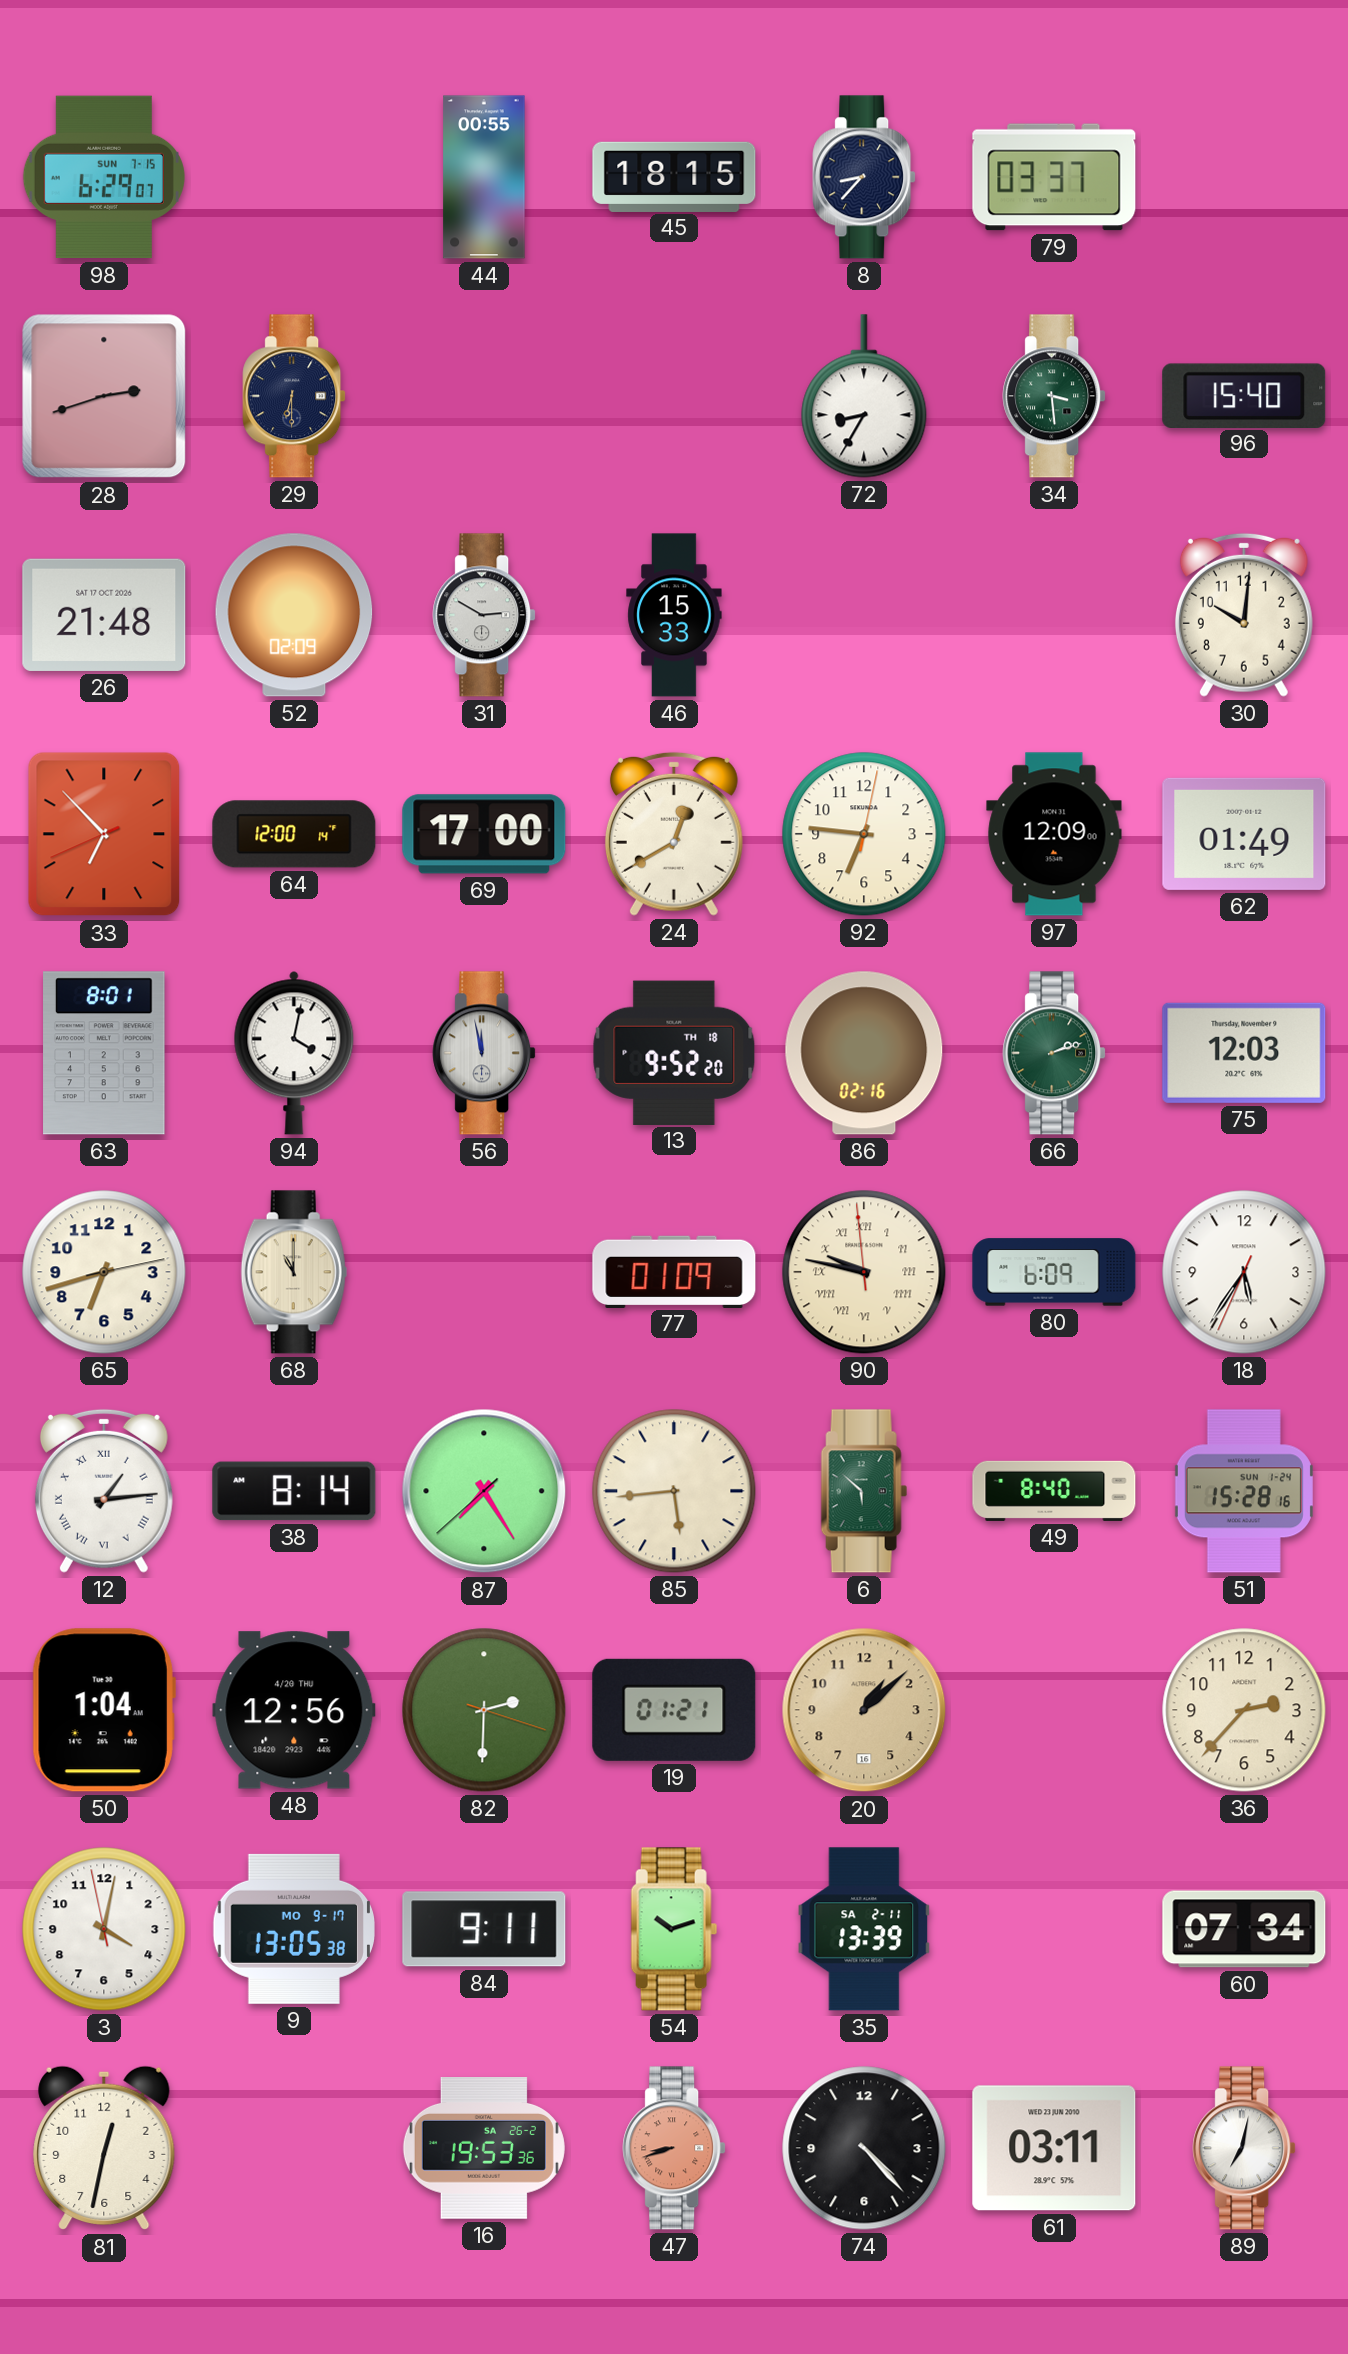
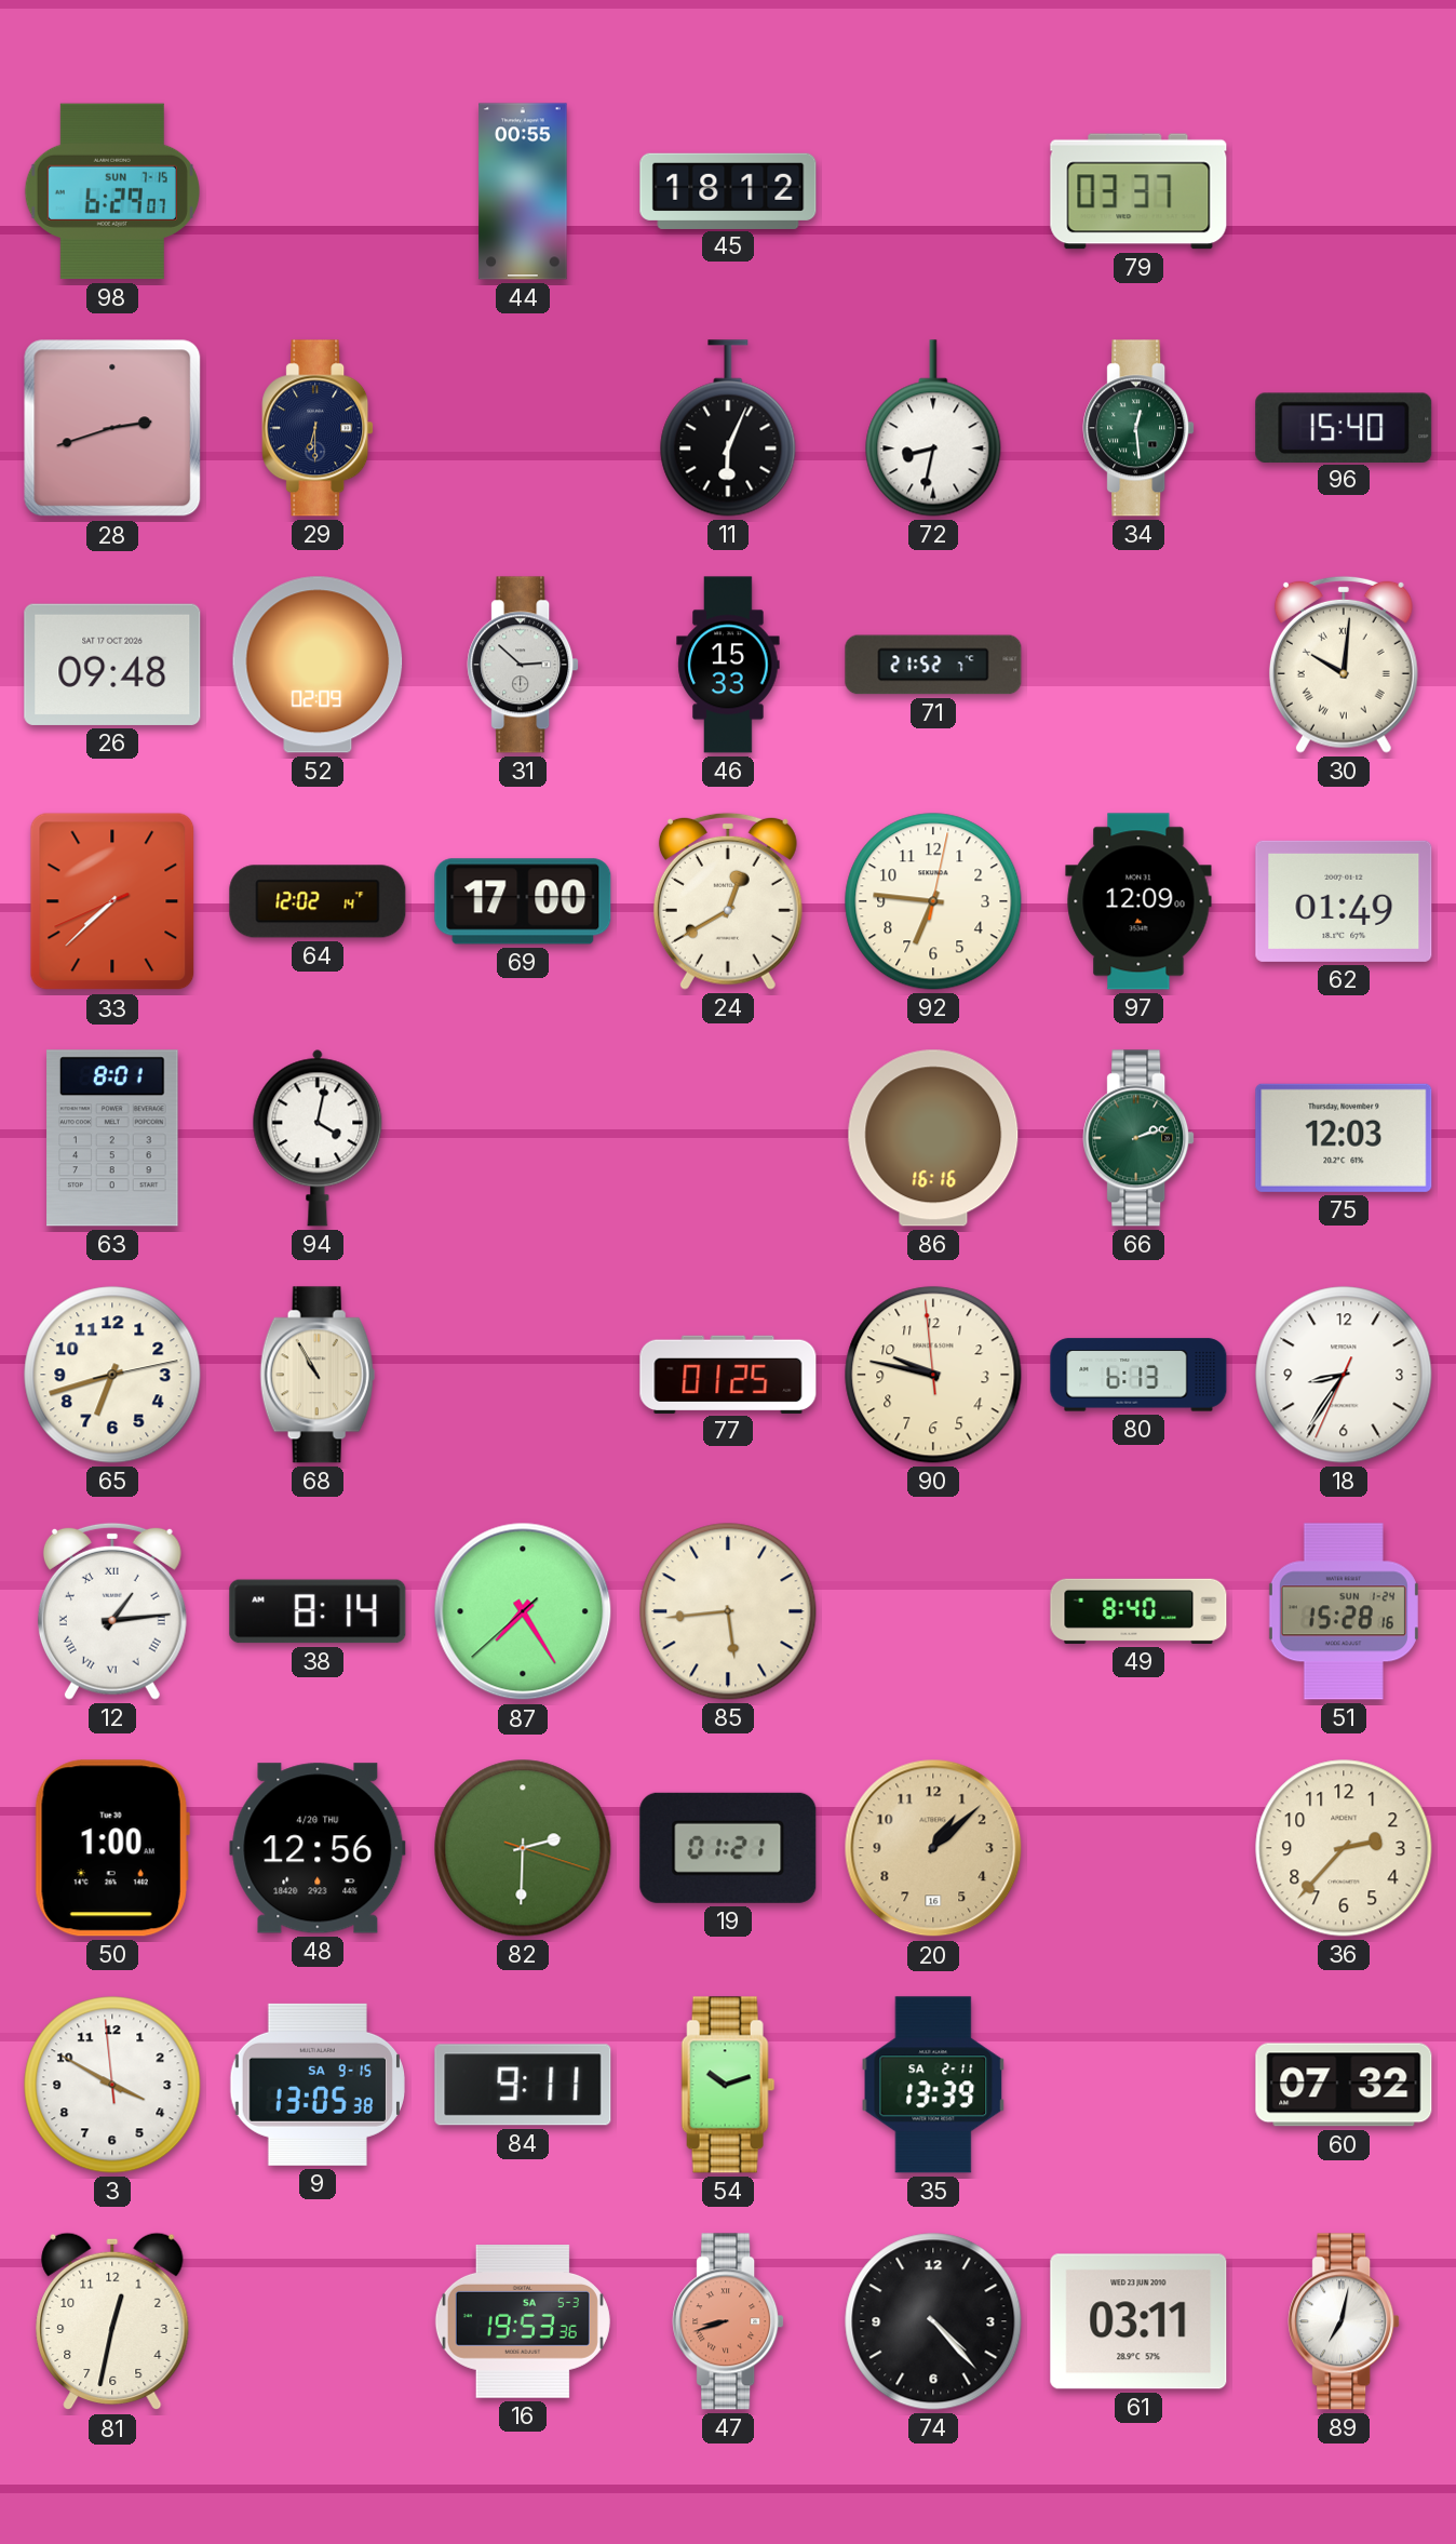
45: 18:15 -> 18:12 (728, 190)
8: 8:37 -> none (864, 177)
11: none -> 6:04 (728, 428)
72: 8:35 -> 8:32 (933, 428)
34: 3:29 -> 12:29 (1138, 428)
26: 21:48 -> 09:48 (112, 665)
31: 2:50 -> 2:52 (523, 665)
71: none -> 21:52 (933, 665)
30 numerals: Arabic -> Roman (1344, 665)
33: 6:52 -> 7:37 (112, 901)
64: 12:00 -> 12:02 (318, 901)
56: 11:58 -> none (484, 1053)
13: 9:52 -> none (674, 1052)
86: 02:16 -> 16:16 (933, 1138)
68: 11:00 -> 10:55 (318, 1375)
77: 01:09 -> 01:25 (728, 1374)
90 numerals: Roman -> Arabic (933, 1375)
80: 6:09 -> 6:13 (1138, 1375)
18: 5:35 -> 8:35 (1344, 1375)
6: 5:52 -> none (864, 1491)
50: 1:04 -> 1:00 (112, 1848)
3: 4:01 -> 3:49 (112, 2085)
9 date: MO 9-17 -> SA 9-15 (316, 2085)
60: 07:34 -> 07:32 (1344, 2085)
16 date: SA 26-2 -> SA 5-3 (523, 2322)
